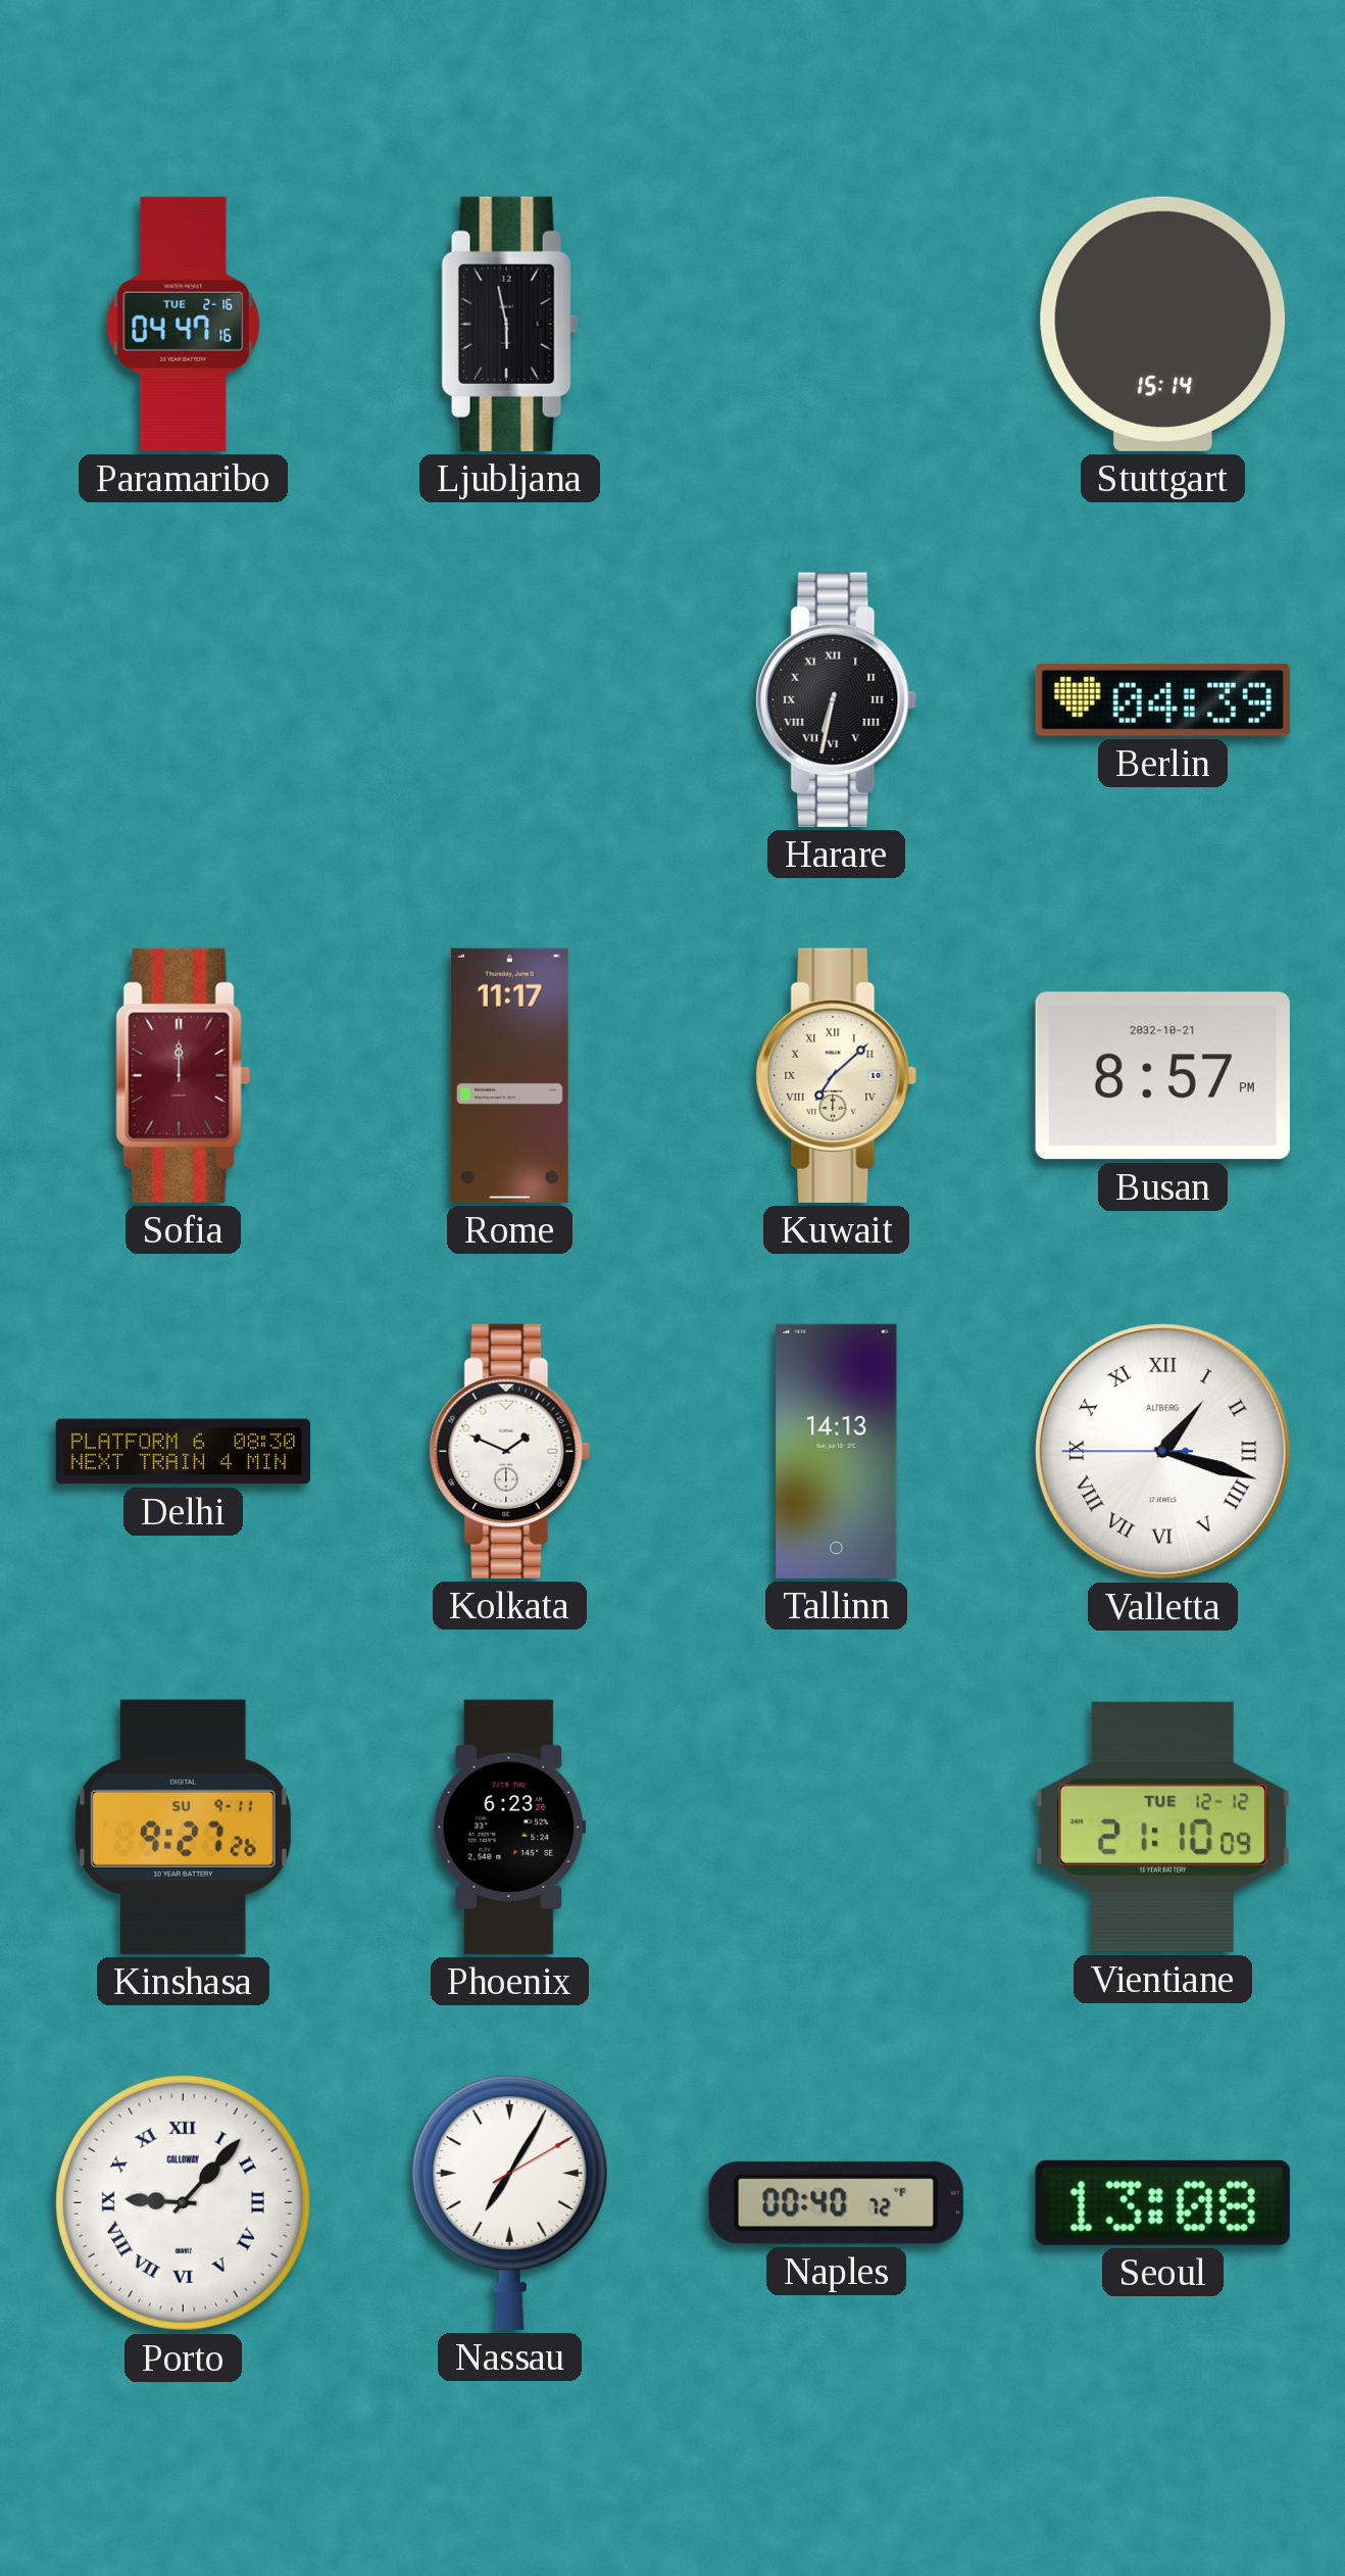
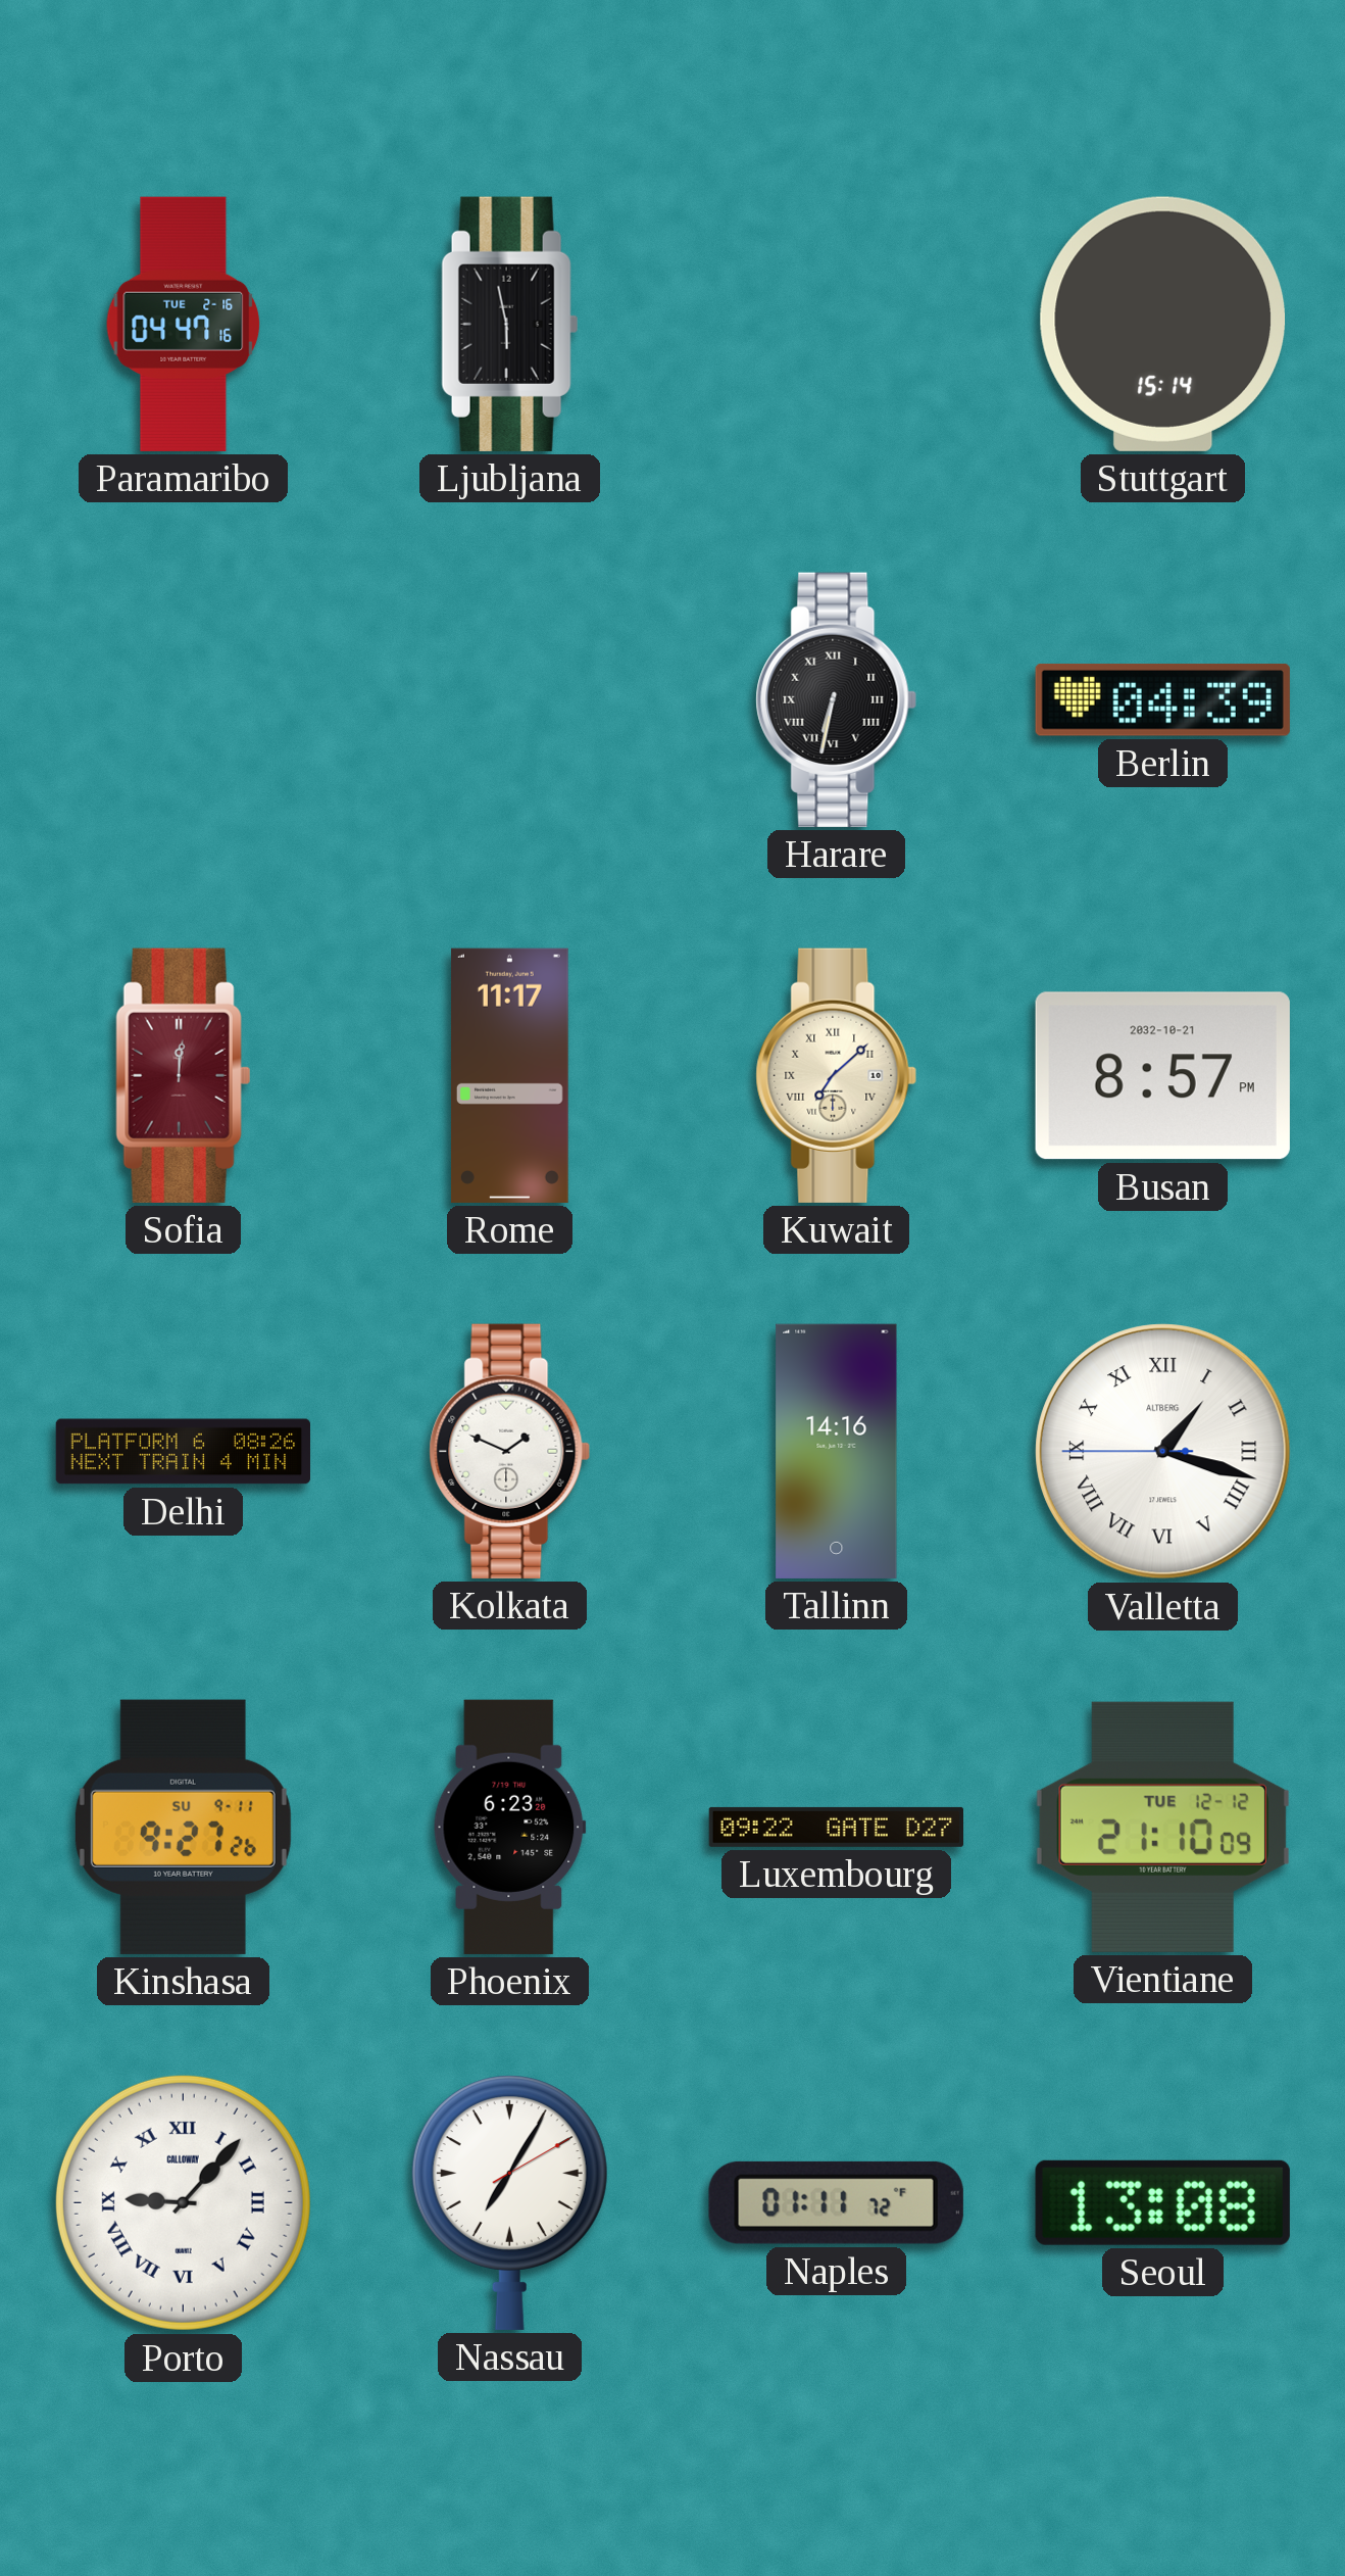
Sofia: 12:00 -> 12:01 (184, 1075)
Delhi: 08:30 -> 08:26 (183, 1452)
Tallinn: 14:13 -> 14:16 (837, 1451)
Luxembourg: none -> 09:22 (836, 1827)
Naples: 00:40 -> 01:11 (836, 2202)
